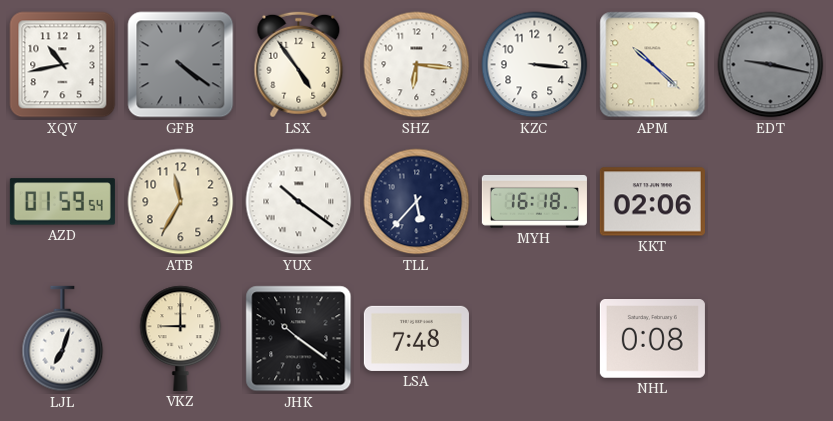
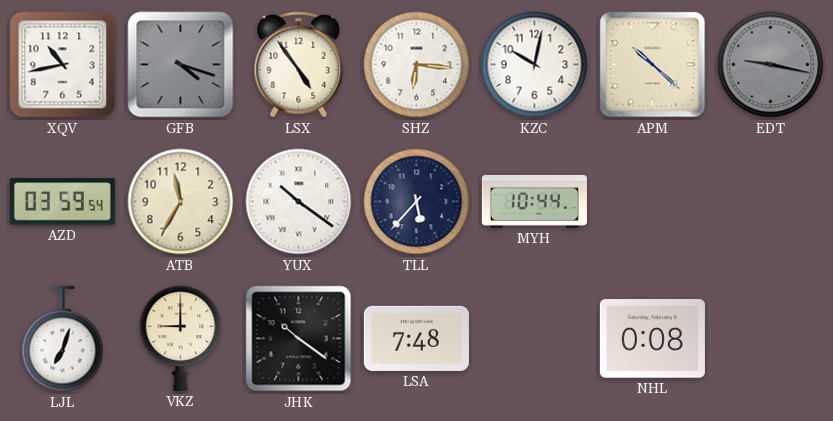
GFB: 4:21 -> 4:18 (181, 65)
KZC: 3:16 -> 10:02 (535, 65)
AZD: 01:59 -> 03:59 (62, 202)
MYH: 16:18 -> 10:44 (534, 201)
KKT: 02:06 -> none (652, 202)
